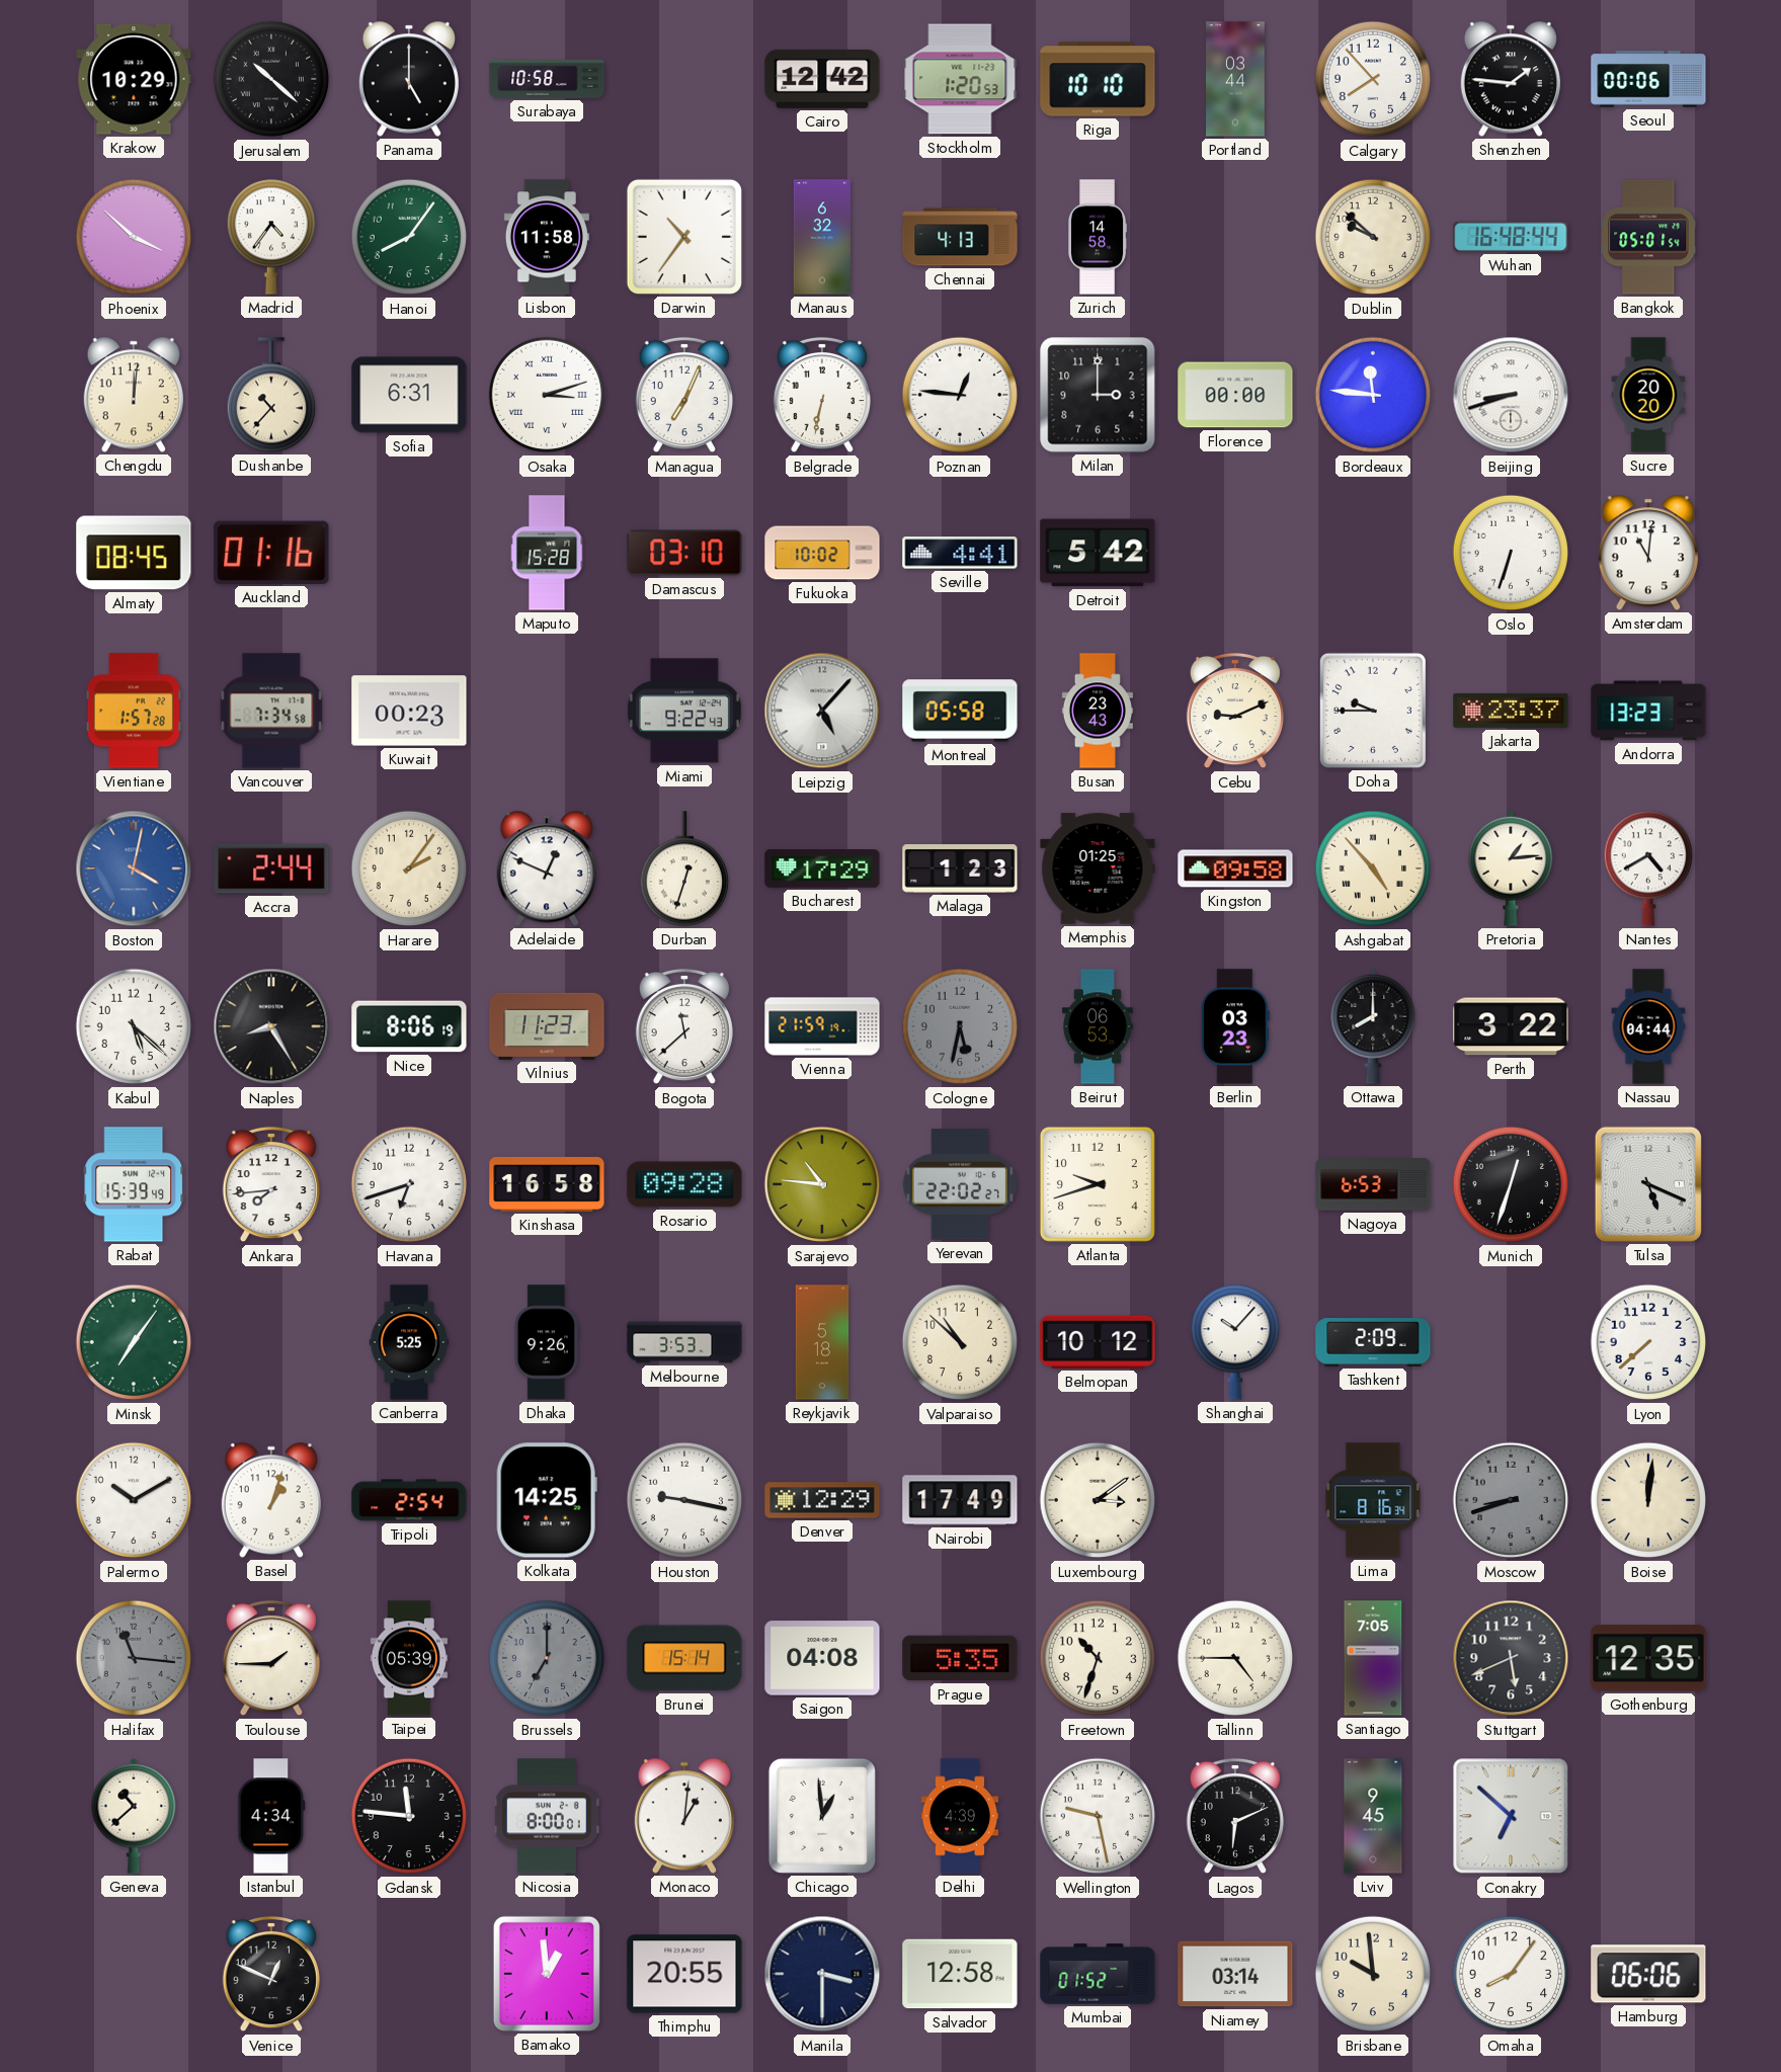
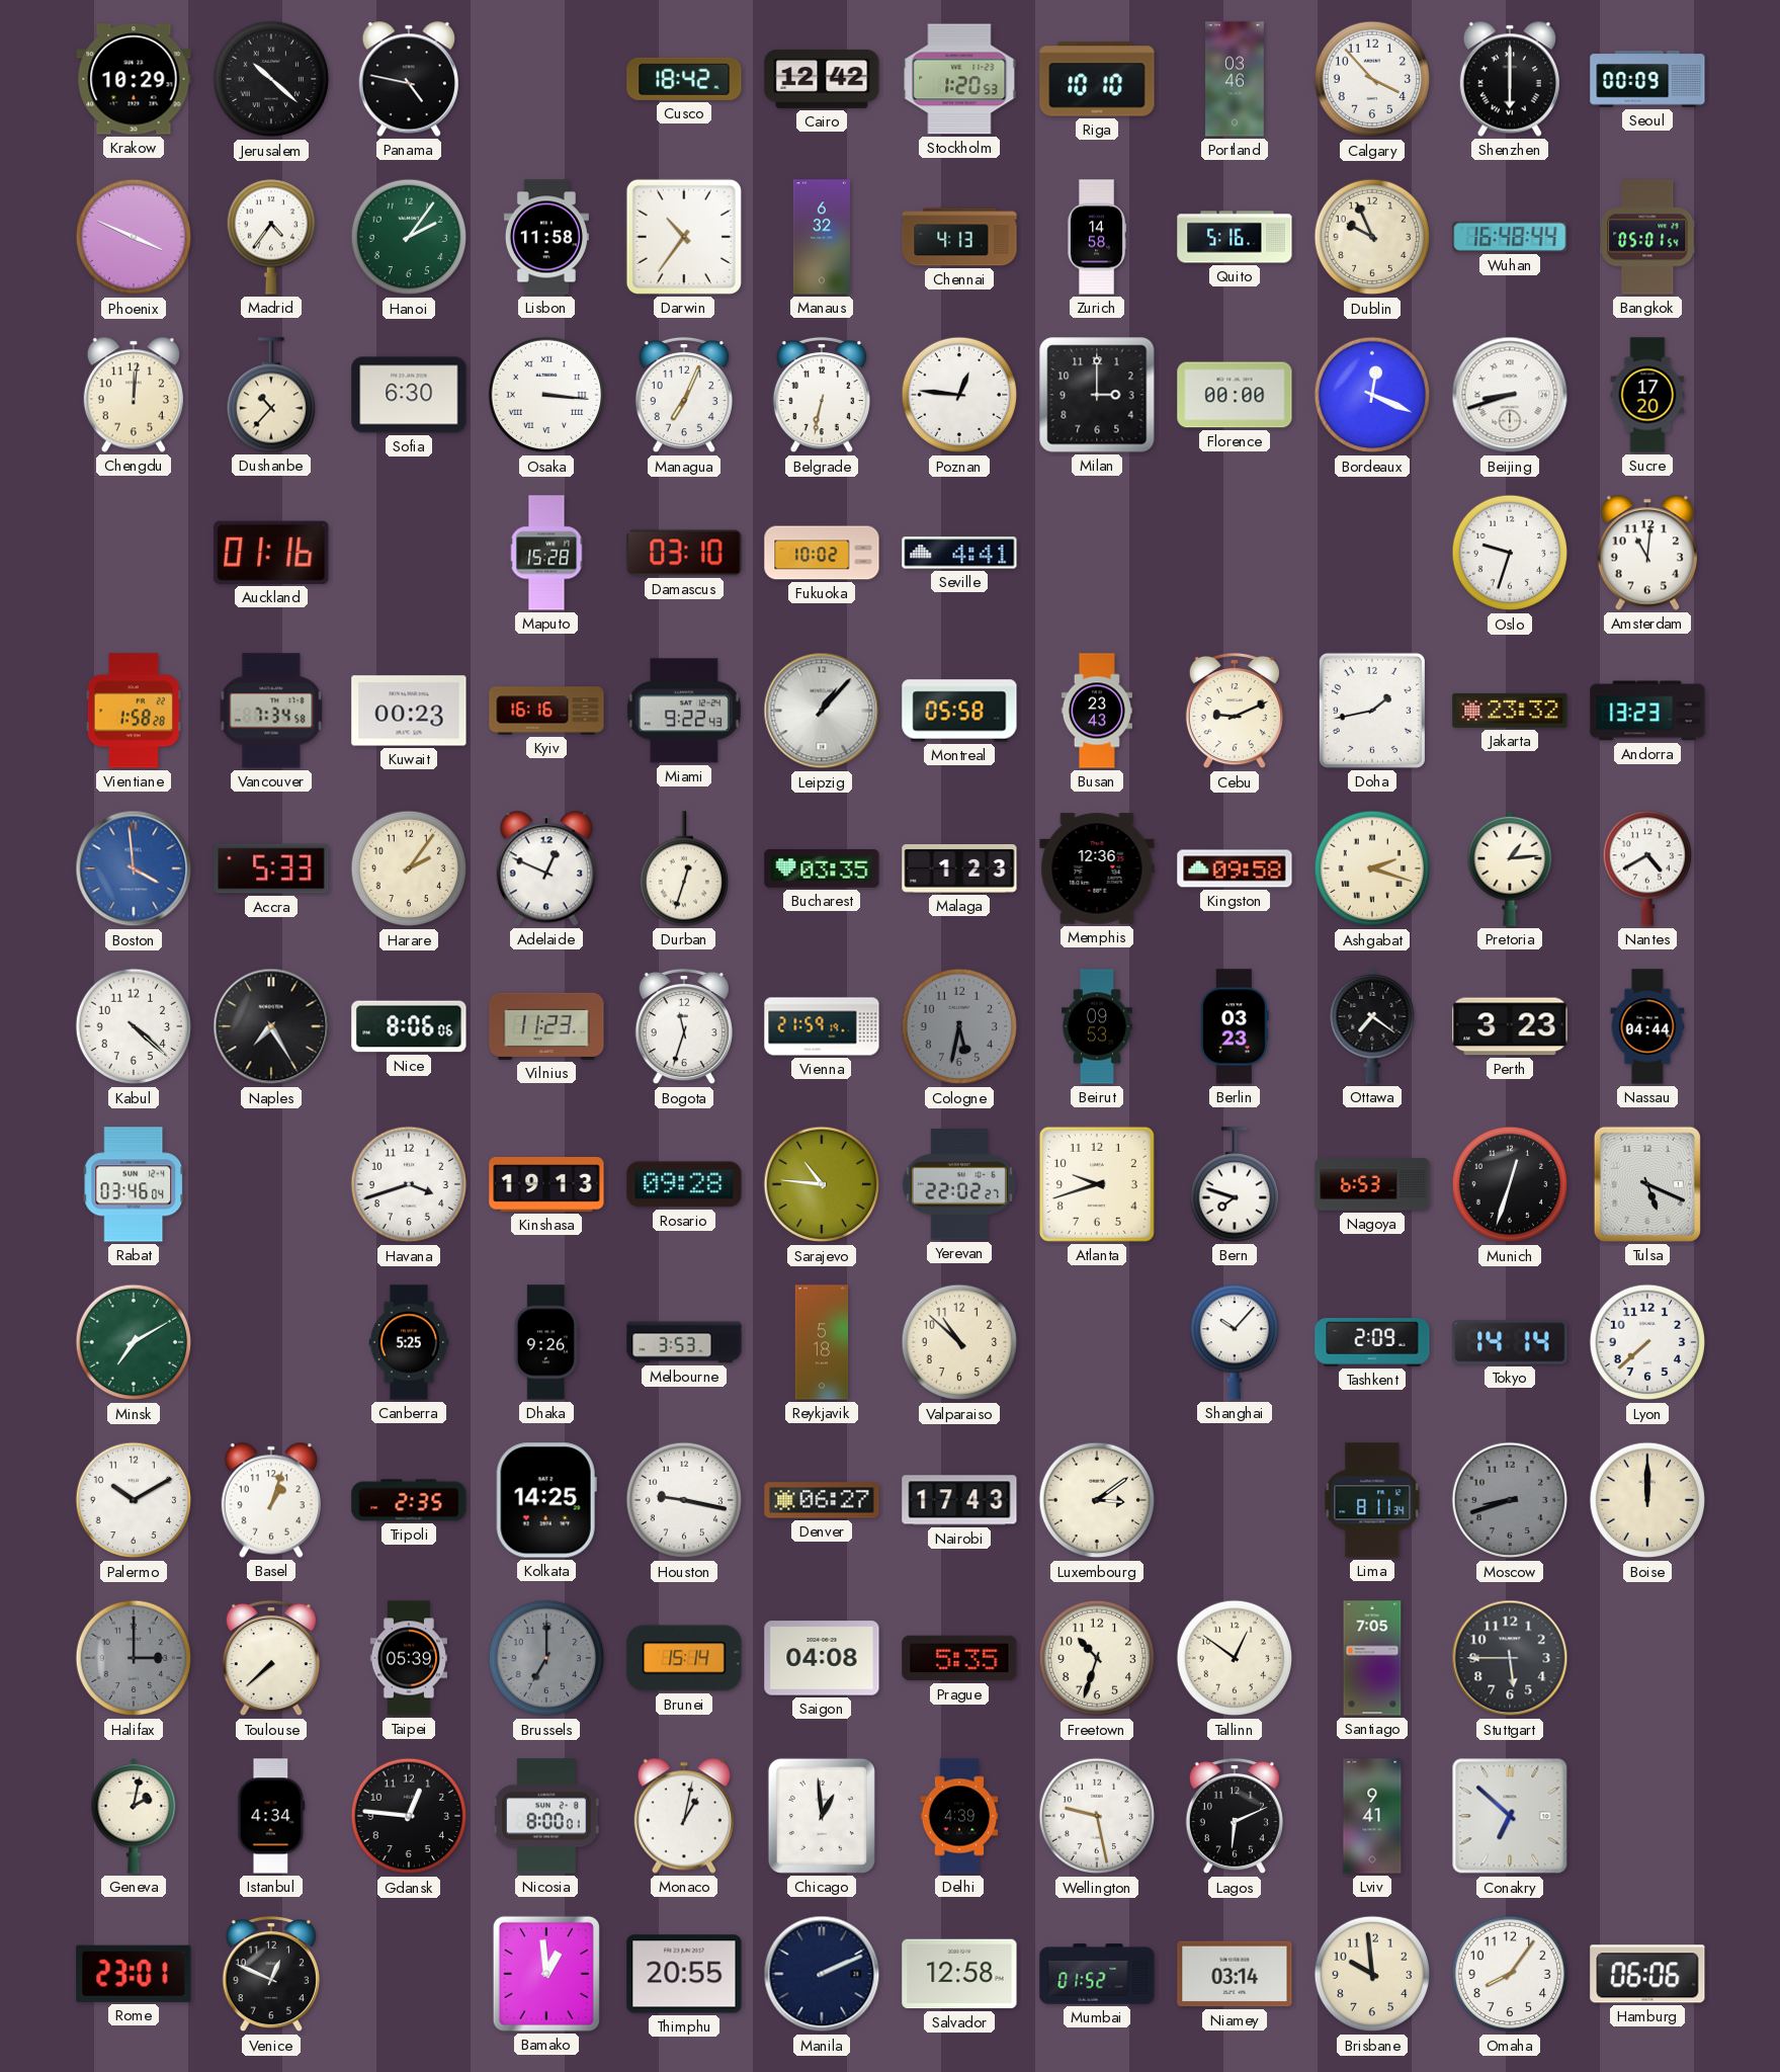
Panama: 5:00 -> 4:47 (409, 79)
Surabaya: 10:58 -> none (547, 79)
Cusco: none -> 18:42 (684, 79)
Portland: 03:44 -> 03:46 (1236, 79)
Calgary: 7:53 -> 3:53 (1372, 79)
Shenzhen: 1:46 -> 6:00 (1510, 79)
Seoul: 00:06 -> 00:09 (1647, 79)
Phoenix: 3:52 -> 3:49 (134, 237)
Hanoi: 8:06 -> 2:06 (409, 237)
Quito: none -> 5:16 (1235, 237)
Dublin: 9:52 -> 9:56 (1372, 237)
Sofia: 6:31 -> 6:30 (409, 395)
Osaka: 3:12 -> 3:16 (546, 395)
Bordeaux: 11:46 -> 12:19 (1372, 395)
Sucre: 20:20 -> 17:20 (1647, 395)
Almaty: 08:45 -> none (134, 553)
Detroit: 5:42 -> none (1098, 553)
Oslo: 6:33 -> 9:33 (1510, 553)
Vientiane: 1:57 -> 1:58 (134, 711)
Kyiv: none -> 16:16 (546, 711)
Leipzig: 5:07 -> 1:07 (822, 711)
Doha: 9:45 -> 1:43 (1372, 711)
Jakarta: 23:37 -> 23:32 (1510, 711)
Boston: 4:02 -> 3:59 (134, 868)
Accra: 2:44 -> 5:33 (271, 868)
Bucharest: 17:29 -> 03:35 (822, 869)
Memphis: 01:25 -> 12:36 (1097, 868)
Ashgabat: 4:53 -> 2:18 (1372, 868)
Kabul: 5:22 -> 4:22 (134, 1026)
Naples: 8:25 -> 7:25 (271, 1026)
Nice: 8:06:19 -> 8:06:06 (409, 1026)
Bogota: 11:38 -> 11:33 (684, 1026)
Beirut: 06:53 -> 09:53 (1097, 1026)
Ottawa: 8:00 -> 7:21 (1372, 1026)
Perth: 3:22 -> 3:23 (1510, 1026)
Rabat: 15:39 -> 03:46 (134, 1184)
Ankara: 7:44 -> none (271, 1184)
Havana: 6:42 -> 3:42 (409, 1184)
Kinshasa: 16:58 -> 19:13 (546, 1184)
Bern: none -> 7:48 (1234, 1184)
Minsk: 7:06 -> 7:10 (134, 1342)
Belmopan: 10:12 -> none (1098, 1342)
Tokyo: none -> 14:14 (1510, 1342)
Tripoli: 2:54 -> 2:35 (409, 1500)
Denver: 12:29 -> 06:27 (822, 1500)
Nairobi: 17:49 -> 17:43 (959, 1500)
Lima: 8:16 -> 8:11 (1372, 1500)
Boise: 12:01 -> 12:00 (1647, 1500)
Halifax: 11:16 -> 3:00 (134, 1658)
Toulouse: 1:45 -> 7:38 (271, 1658)
Tallinn: 4:45 -> 12:51 (1235, 1658)
Stuttgart: 5:41 -> 5:45 (1510, 1658)
Gothenburg: 12:35 -> none (1648, 1658)
Geneva: 10:38 -> 2:02 (134, 1816)
Gdansk: 11:46 -> 12:46 (409, 1816)
Monaco: 1:01 -> 1:02 (684, 1816)
Lviv: 9:45 -> 9:41 (1372, 1816)
Rome: none -> 23:01 (134, 1974)
Manila: 3:30 -> 2:11 (822, 1974)
